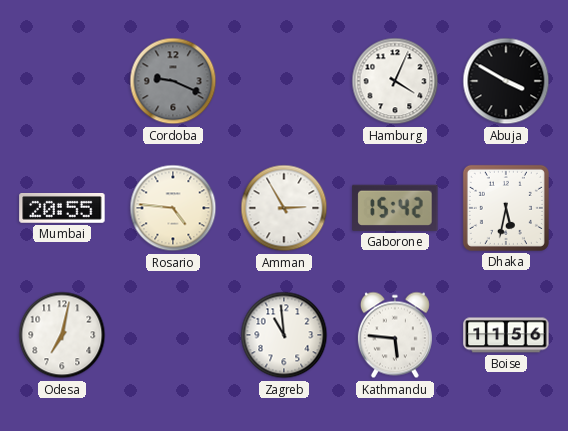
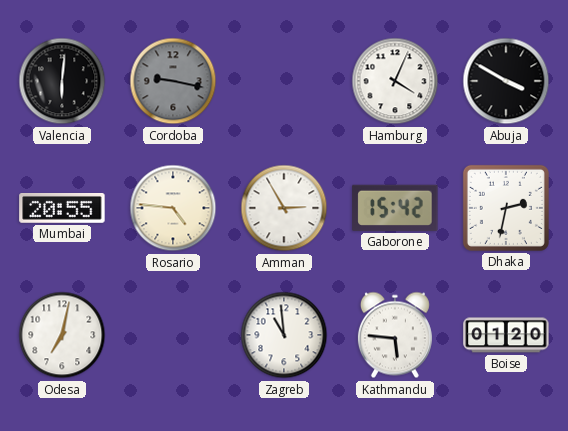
Valencia: none -> 6:01 (62, 81)
Cordoba: 9:19 -> 9:17 (173, 81)
Dhaka: 5:32 -> 2:32 (506, 208)
Boise: 11:56 -> 01:20 (506, 335)
